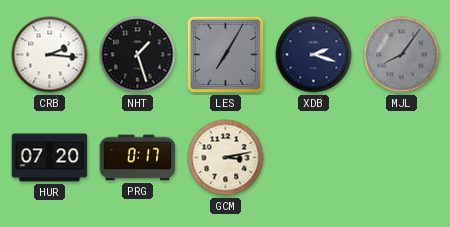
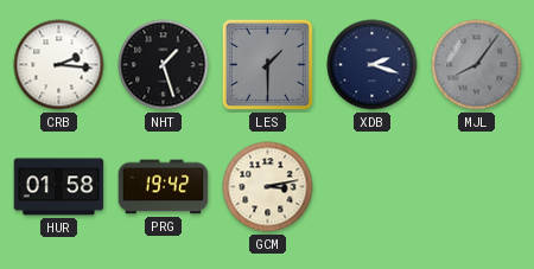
LES: 7:05 -> 1:30 (267, 64)
HUR: 07:20 -> 01:58 (59, 187)
PRG: 0:17 -> 19:42 (164, 187)
